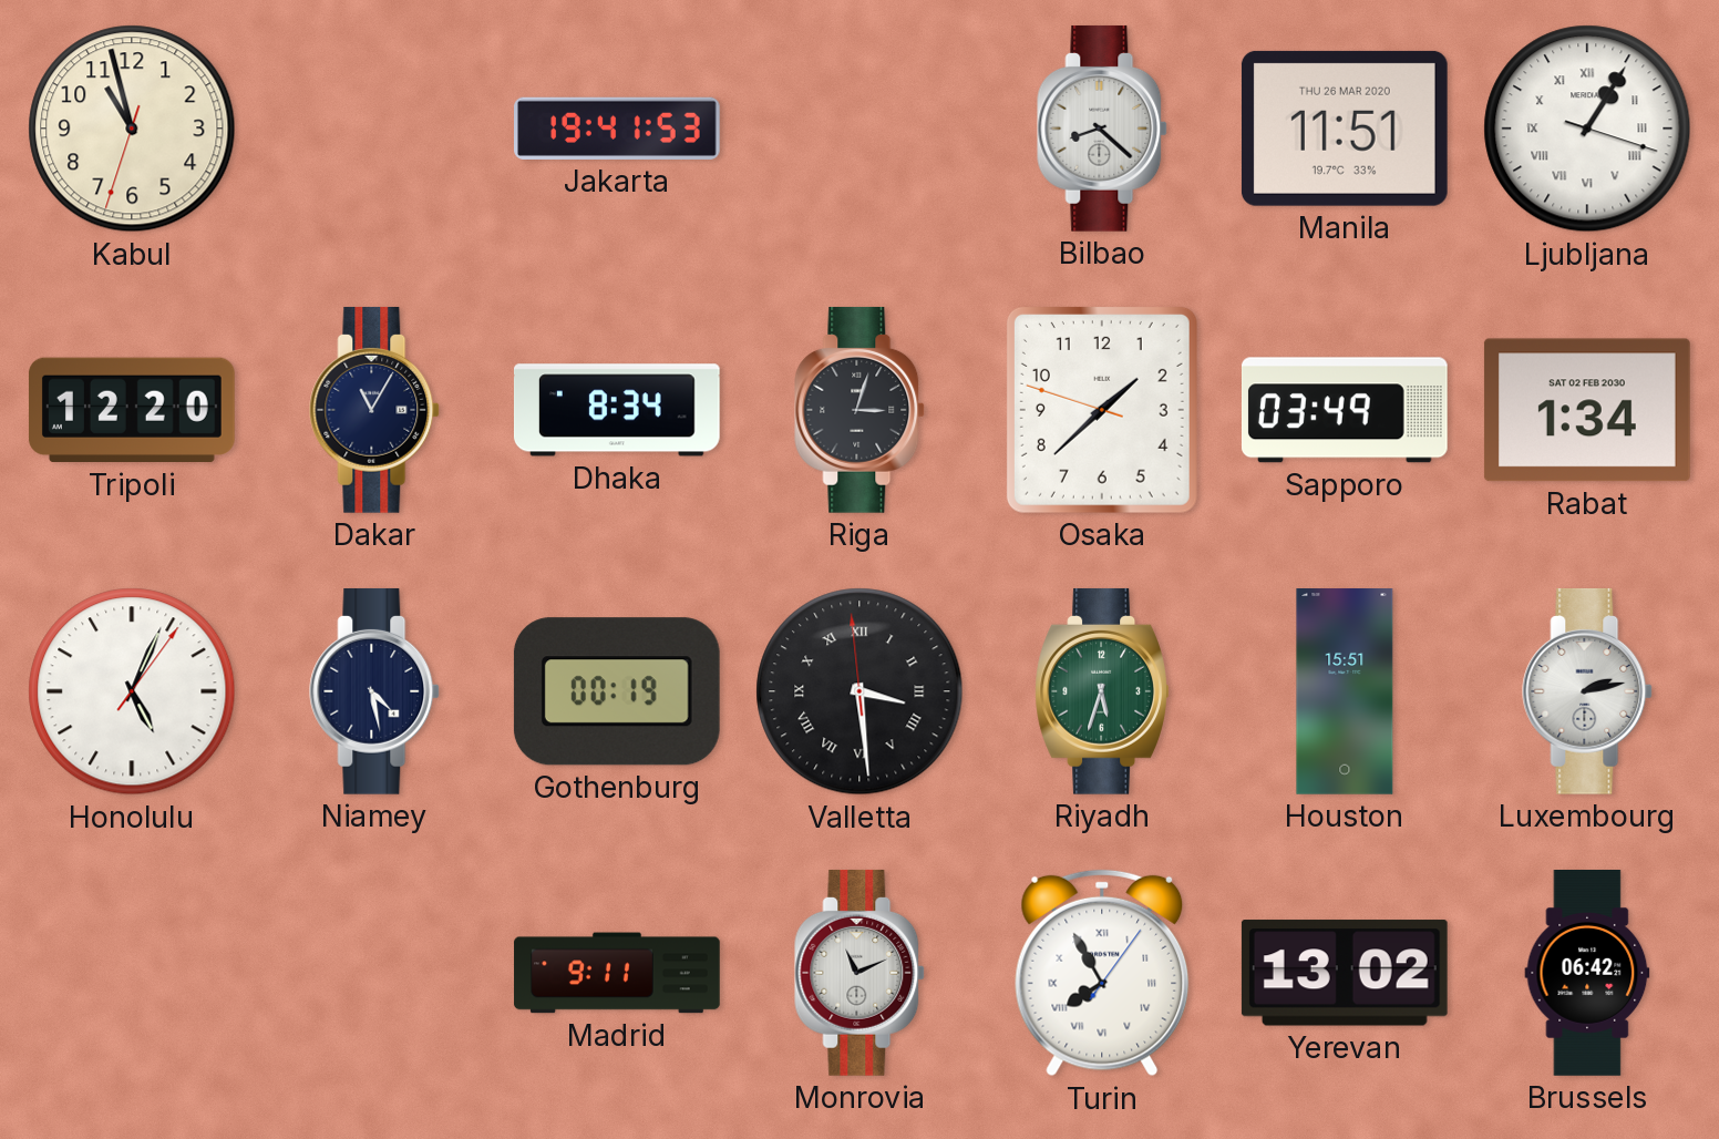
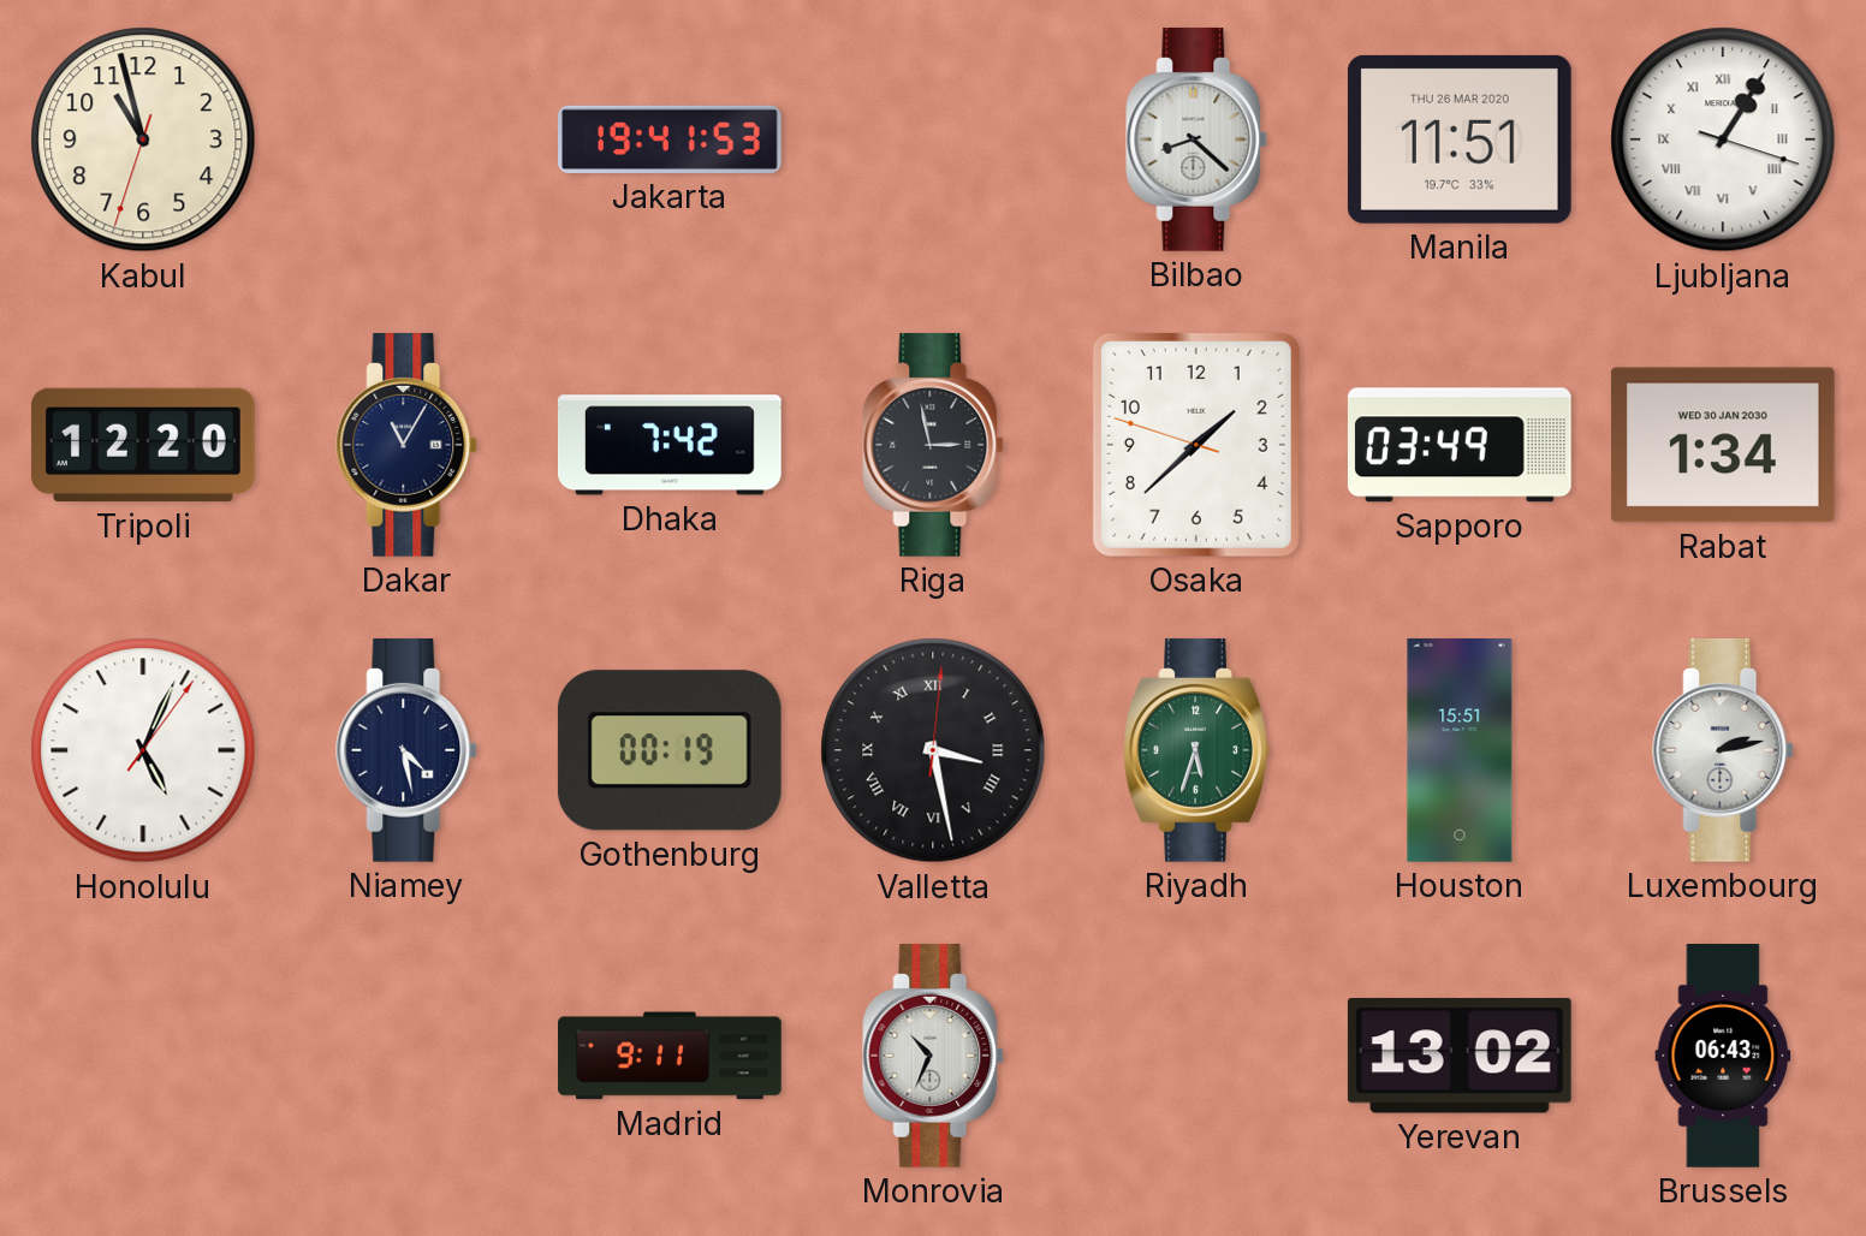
Dhaka: 8:34 -> 7:42 (670, 445)
Riga: 3:03 -> 2:58 (934, 445)
Rabat date: SAT 02 FEB 2030 -> WED 30 JAN 2030 (1723, 445)
Valletta: 3:28:59 -> 3:28:01 (933, 750)
Monrovia: 11:11 -> 10:34 (934, 1056)
Turin: 7:55 -> none (1102, 973)
Brussels: 06:42 -> 06:43 (1723, 1056)
